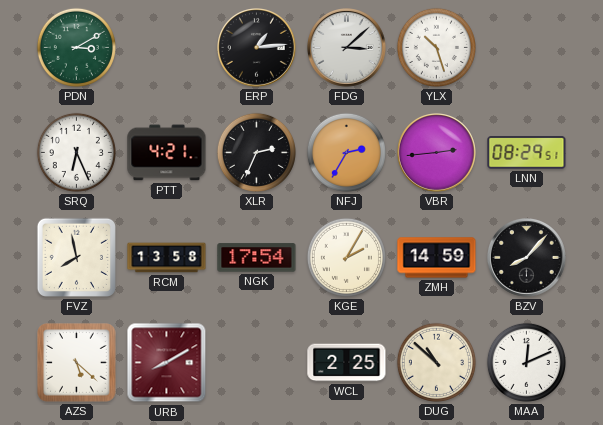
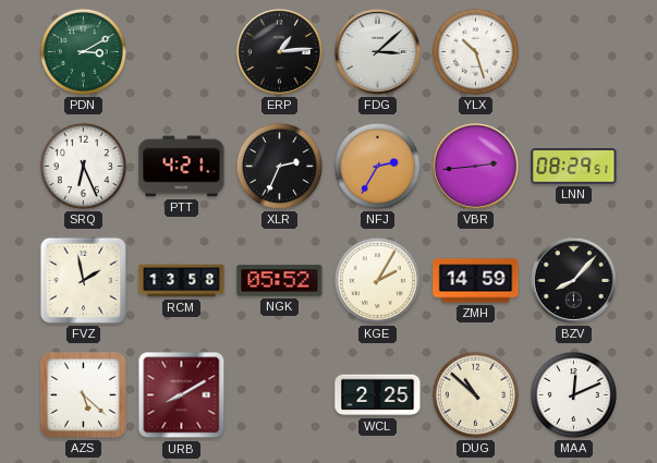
FVZ: 7:58 -> 1:58 (83, 280)
NGK: 17:54 -> 05:52 (280, 281)
